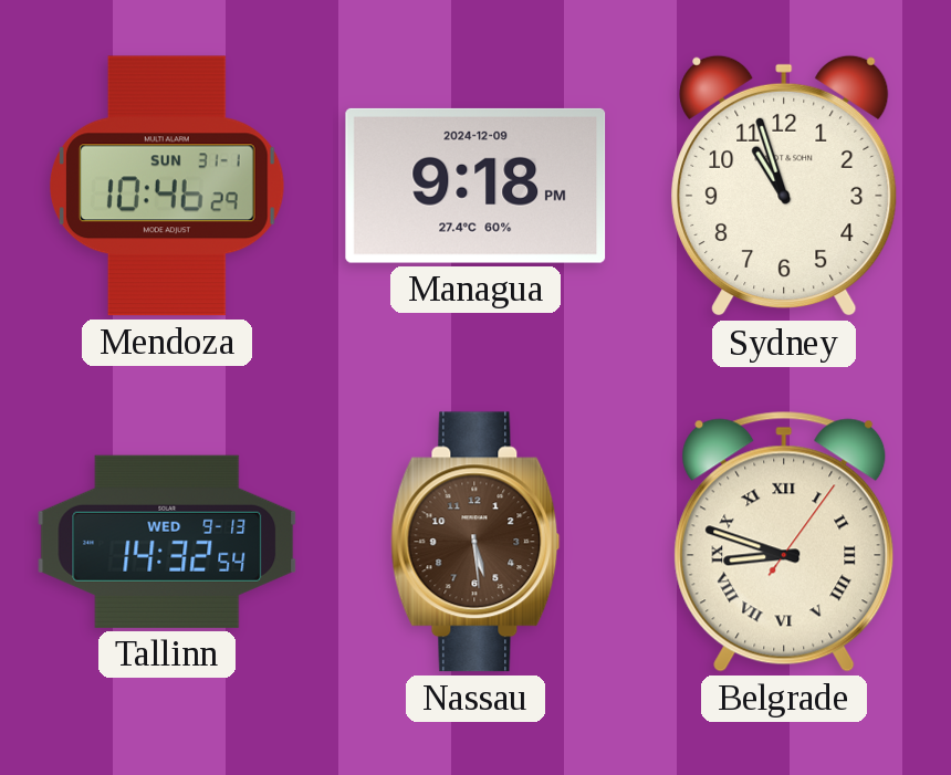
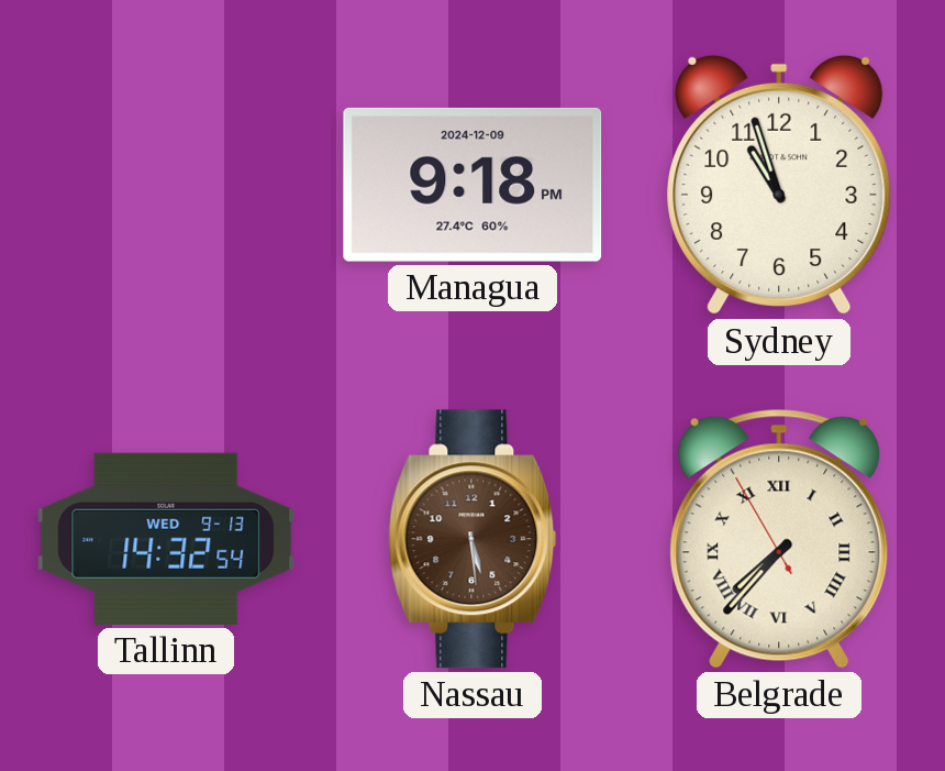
Mendoza: 10:46 -> none (167, 186)
Belgrade: 8:48 -> 7:36 (779, 539)
